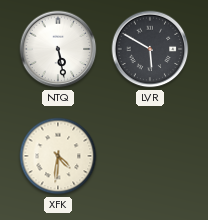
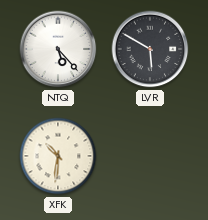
NTQ: 5:28 -> 5:23 (58, 49)
XFK: 4:31 -> 10:31 (58, 156)
